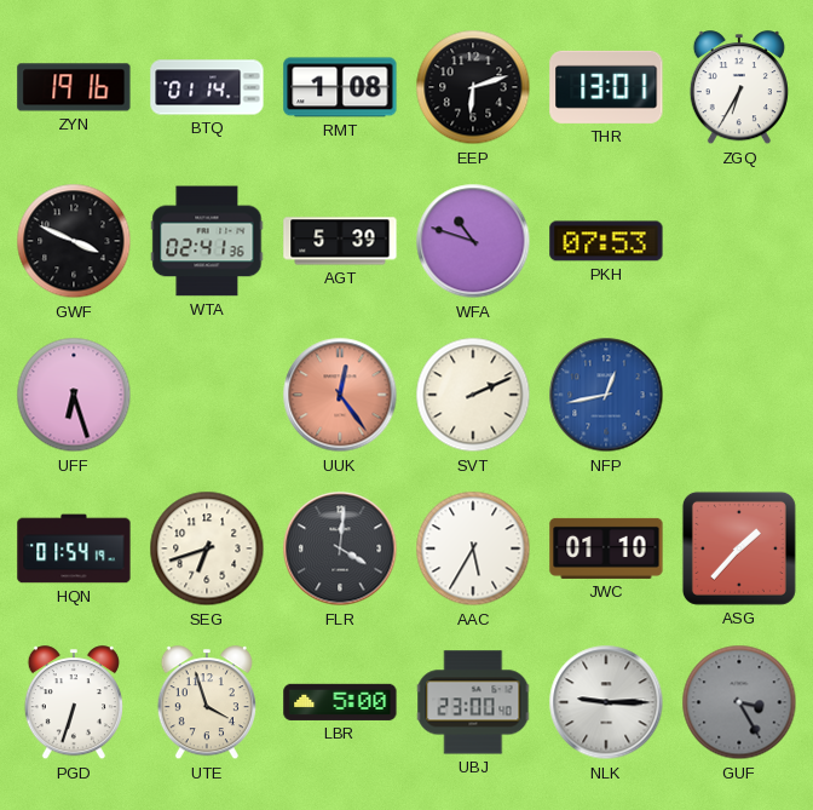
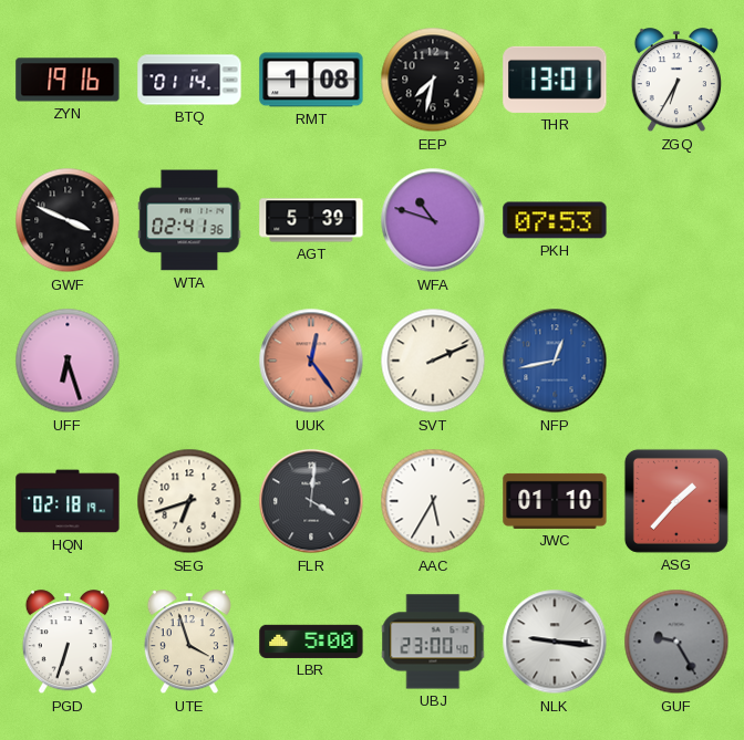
EEP: 6:12 -> 7:32 (433, 80)
HQN: 01:54 -> 02:18 (68, 501)
NLK: 9:15 -> 9:16 (555, 642)
GUF: 3:25 -> 9:25 (676, 642)
